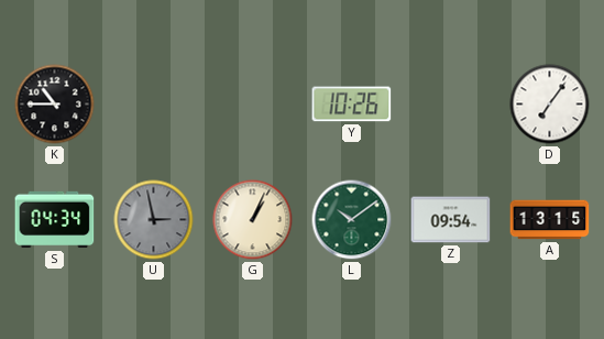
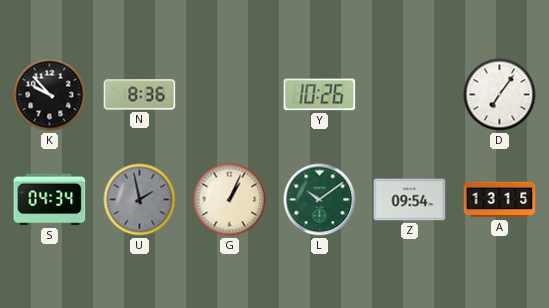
K: 10:45 -> 9:53 (50, 95)
N: none -> 8:36 (140, 95)
U: 2:58 -> 1:58 (140, 200)
